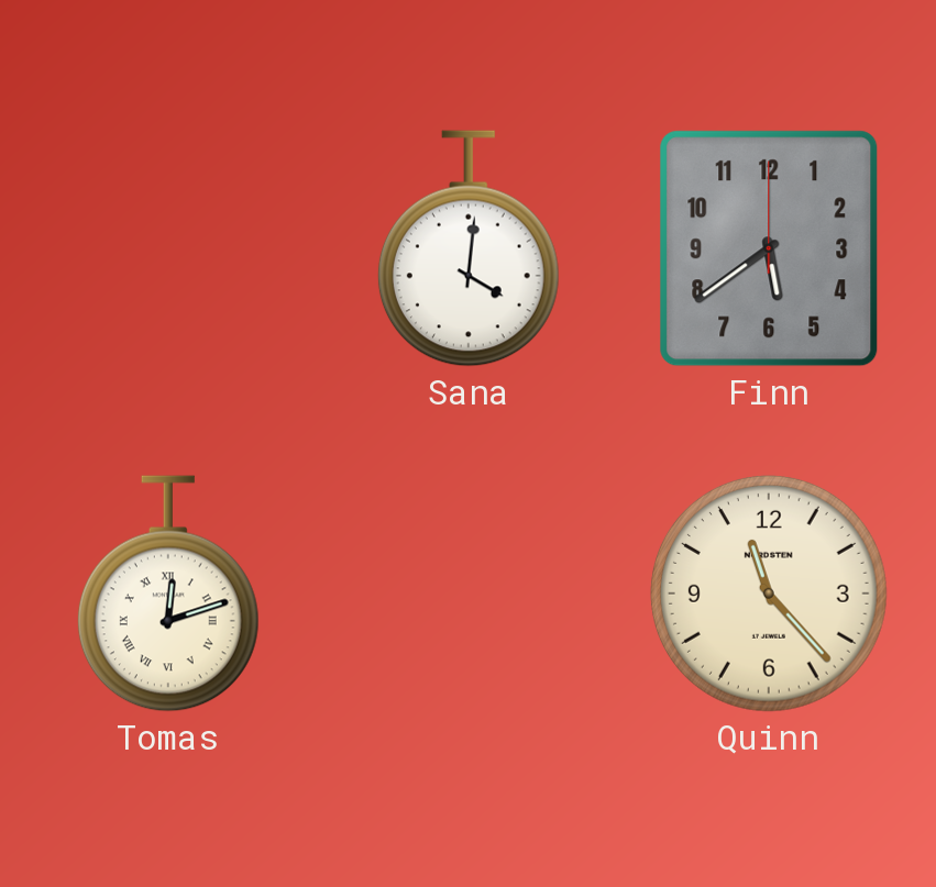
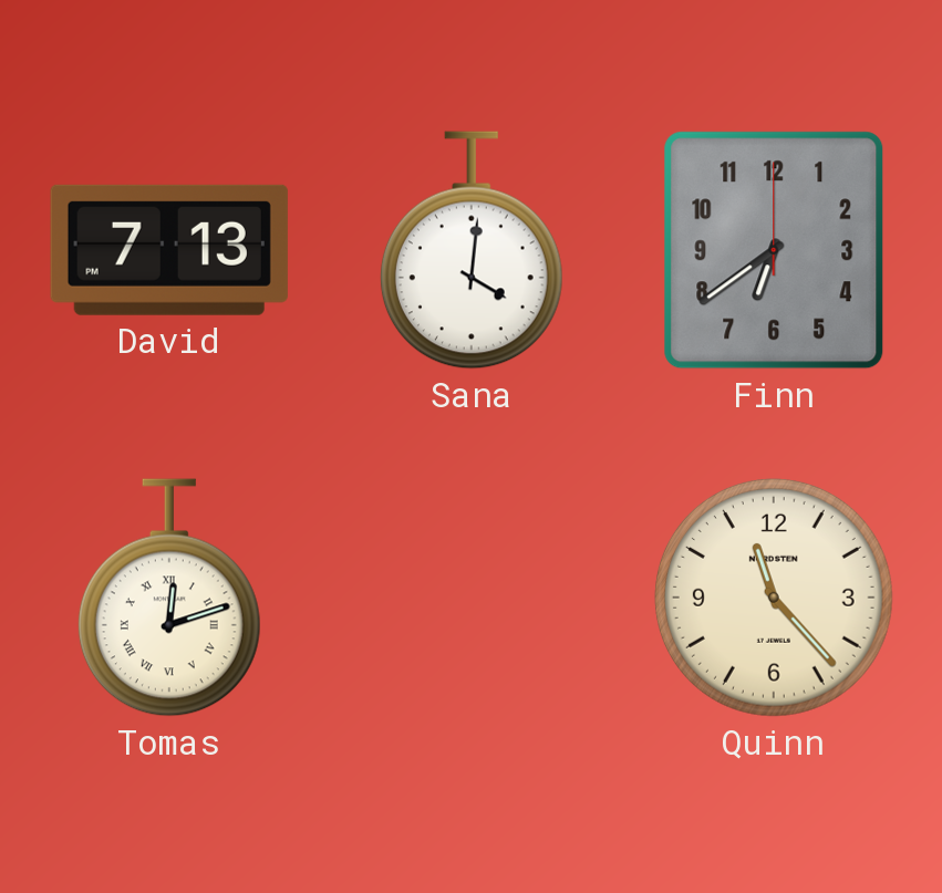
David: none -> 7:13 (169, 250)
Finn: 5:39 -> 6:39 (774, 250)
